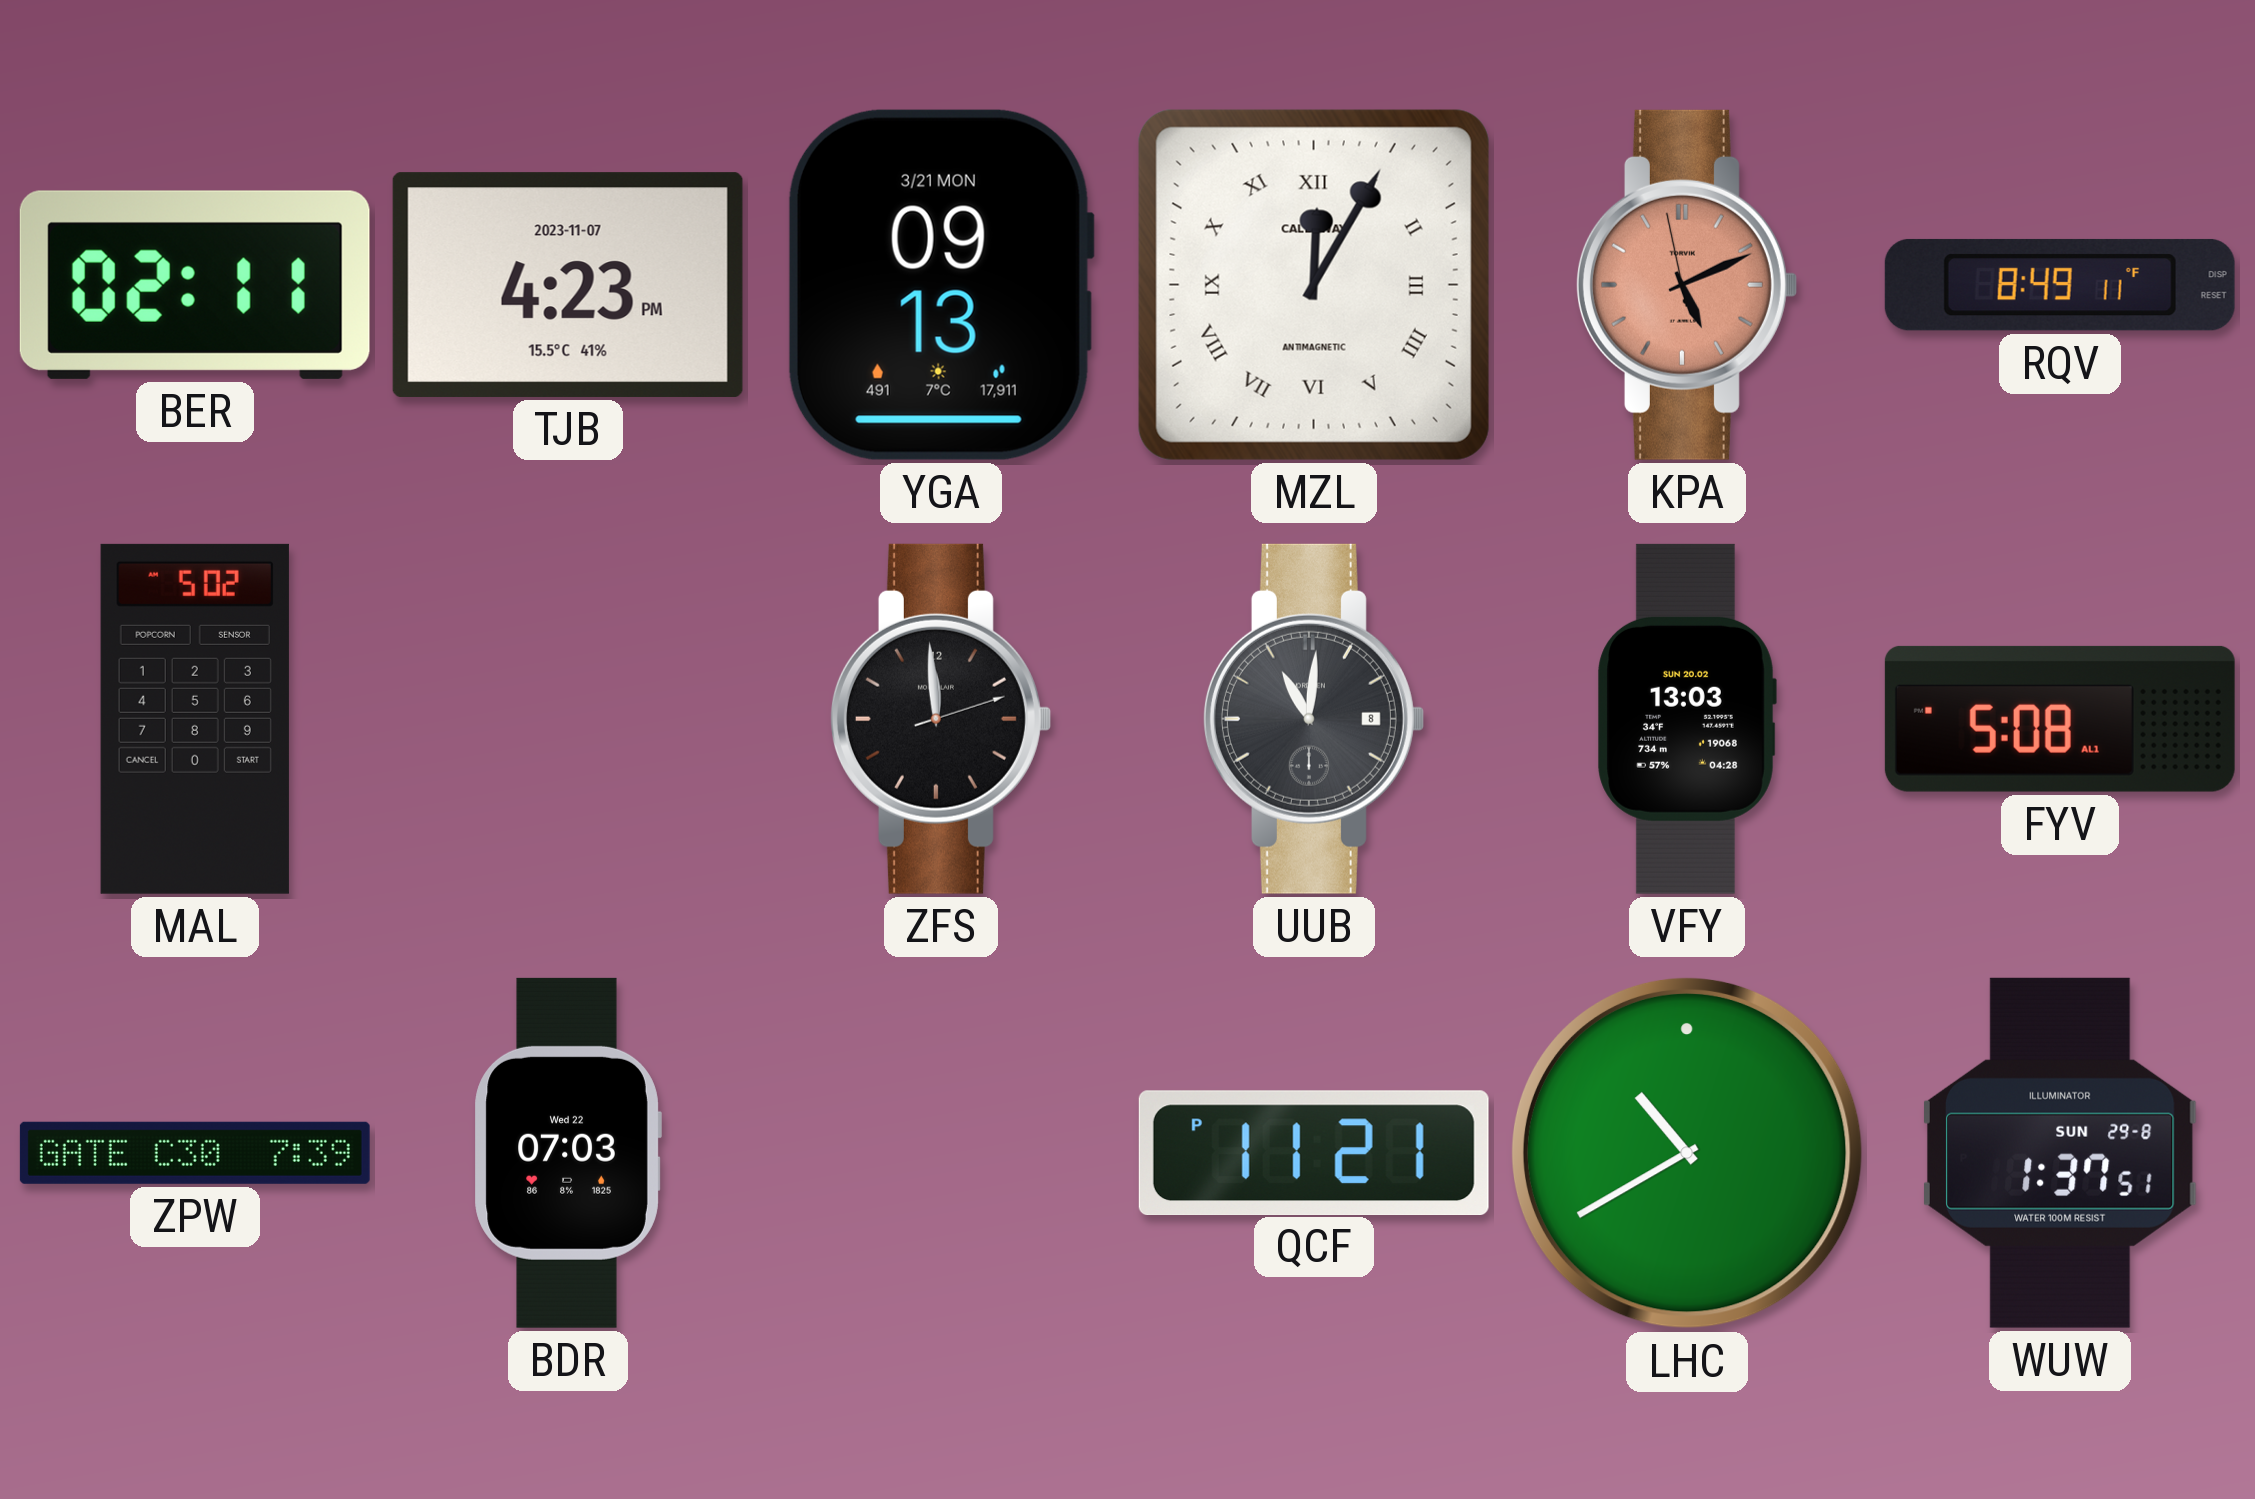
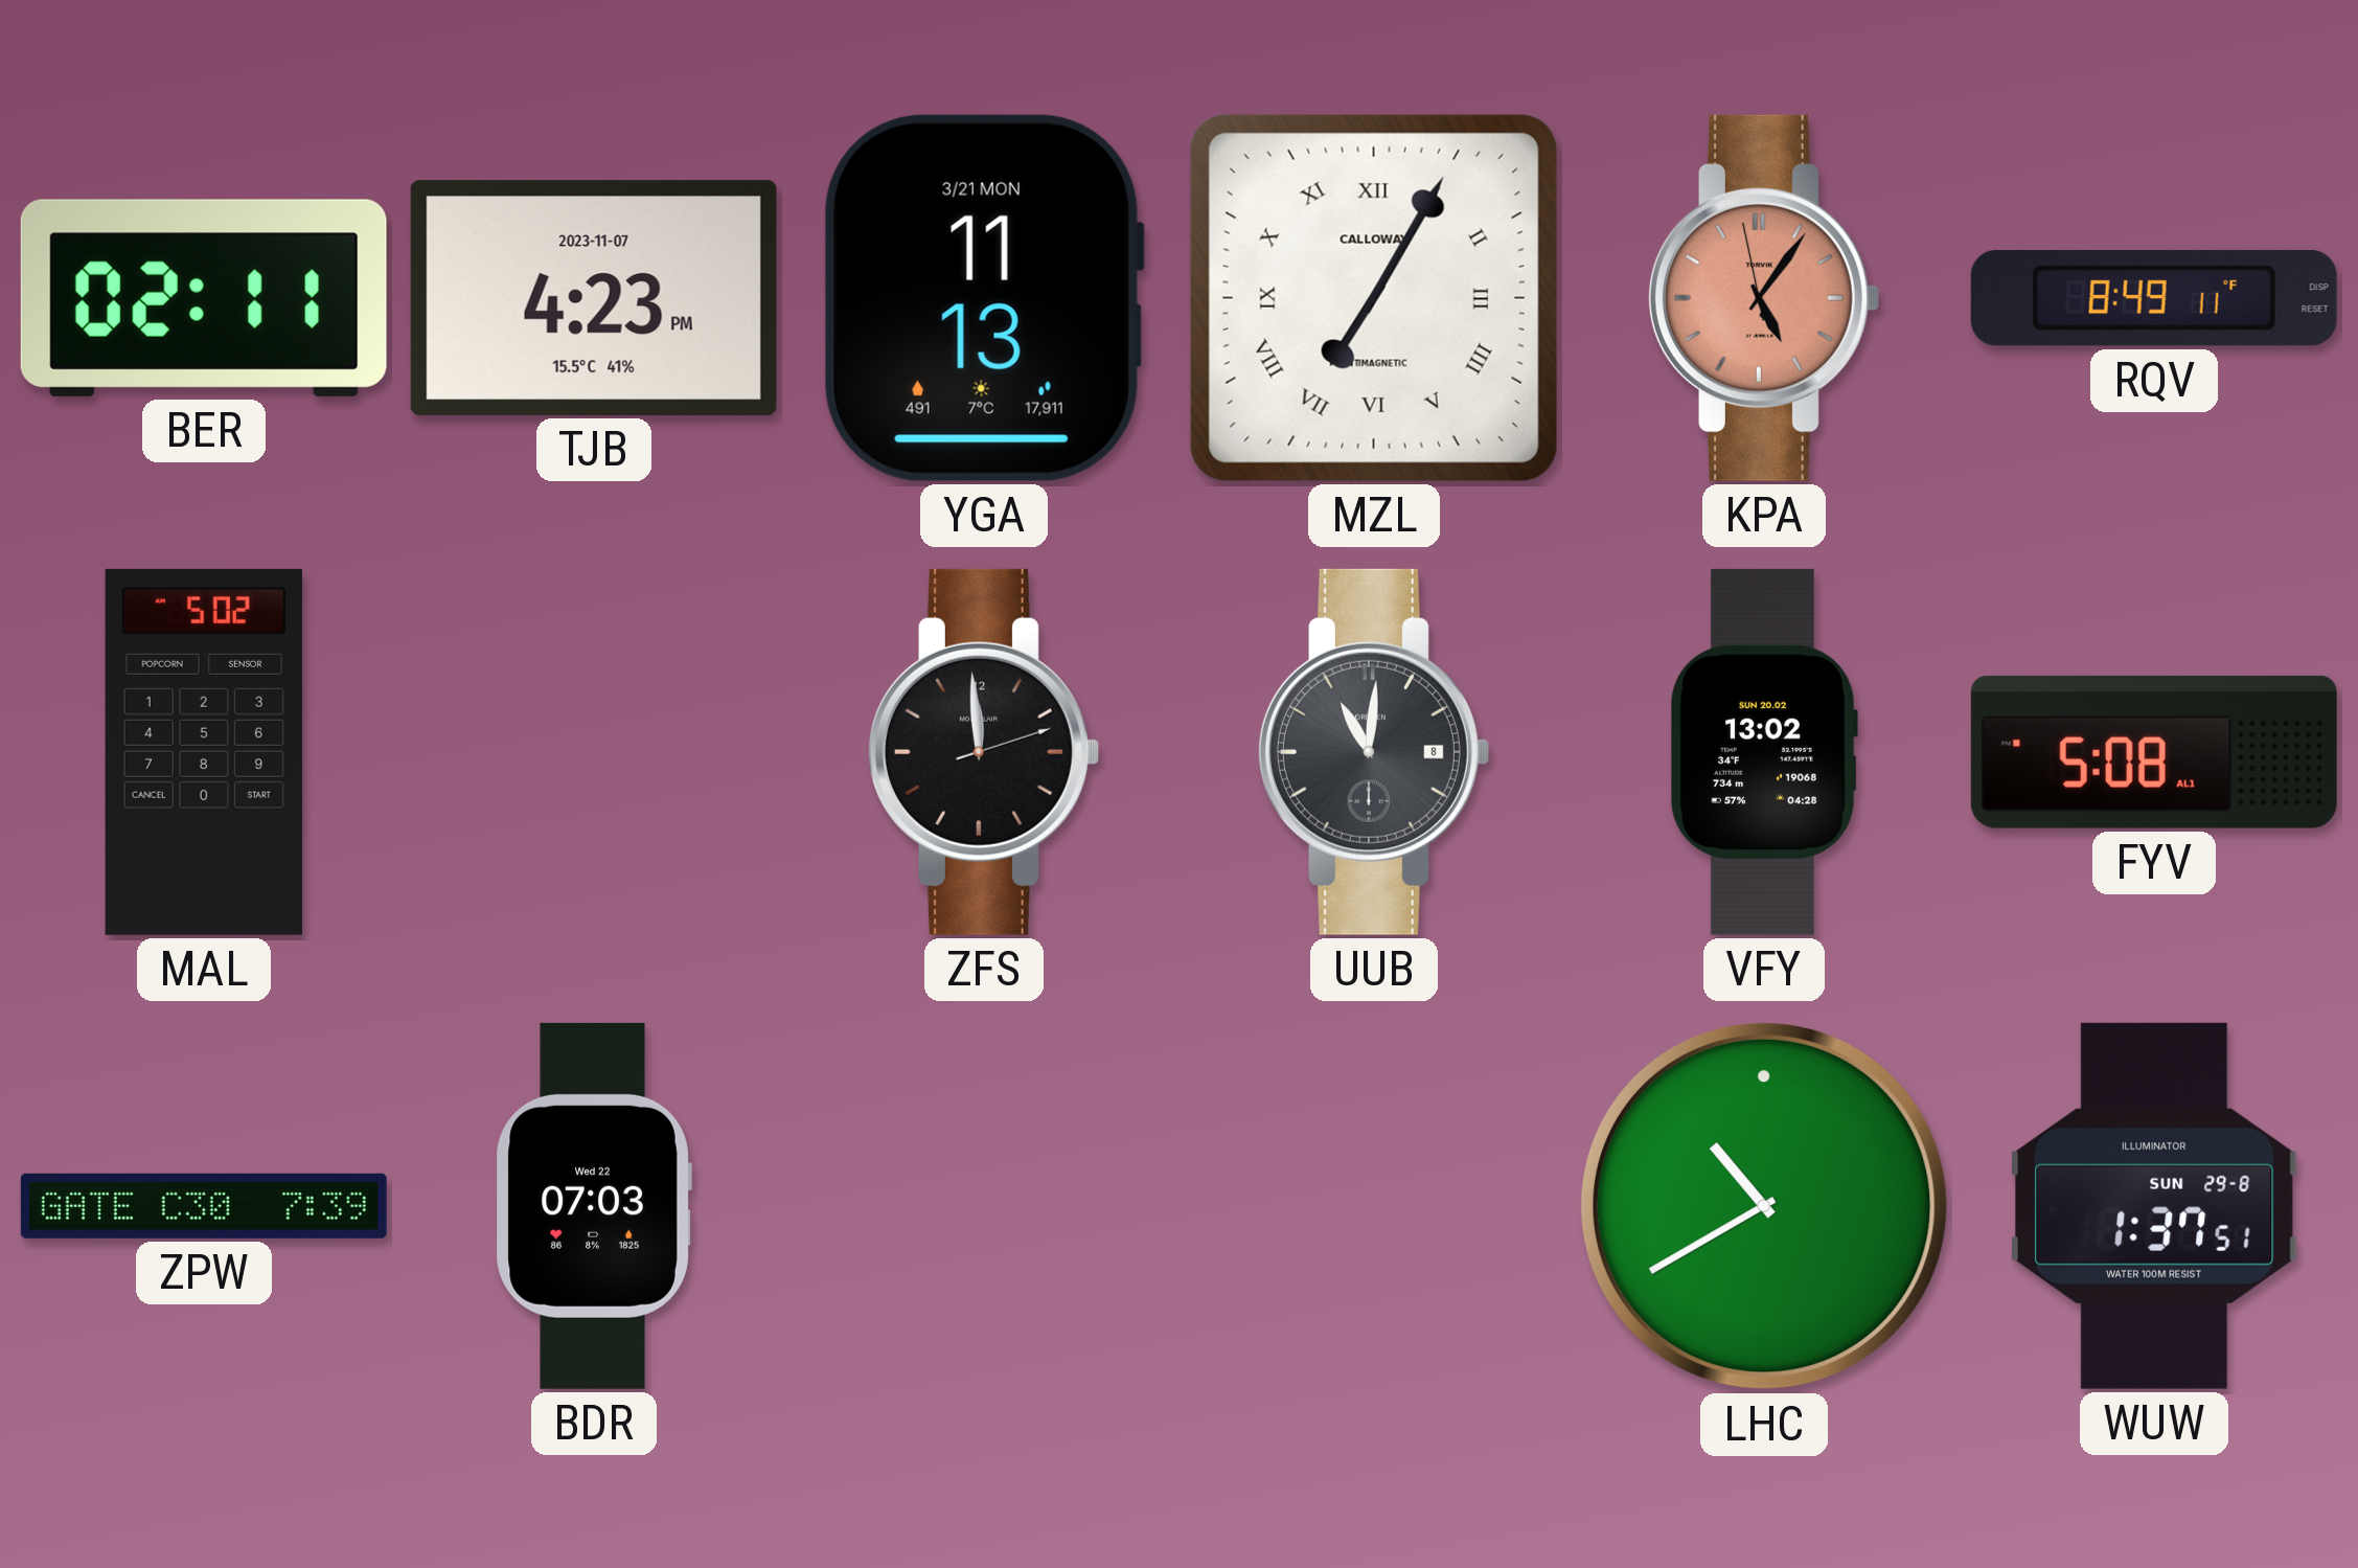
YGA: 09:13 -> 11:13 (983, 298)
MZL: 12:05 -> 7:05 (1374, 298)
KPA: 5:10 -> 5:05 (1763, 298)
VFY: 13:03 -> 13:02 (1764, 752)
QCF: 11:21 -> none (1314, 1152)
